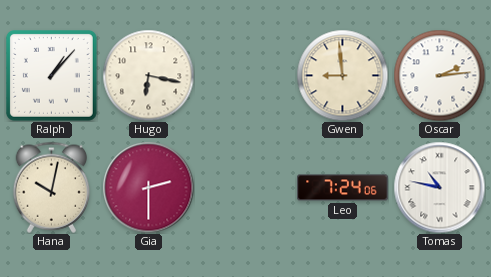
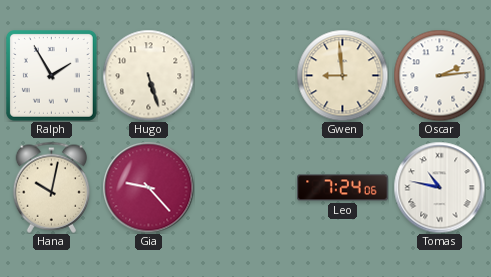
Ralph: 1:07 -> 1:55 (51, 75)
Hugo: 6:17 -> 5:27 (148, 75)
Gia: 2:30 -> 9:23 (148, 187)
